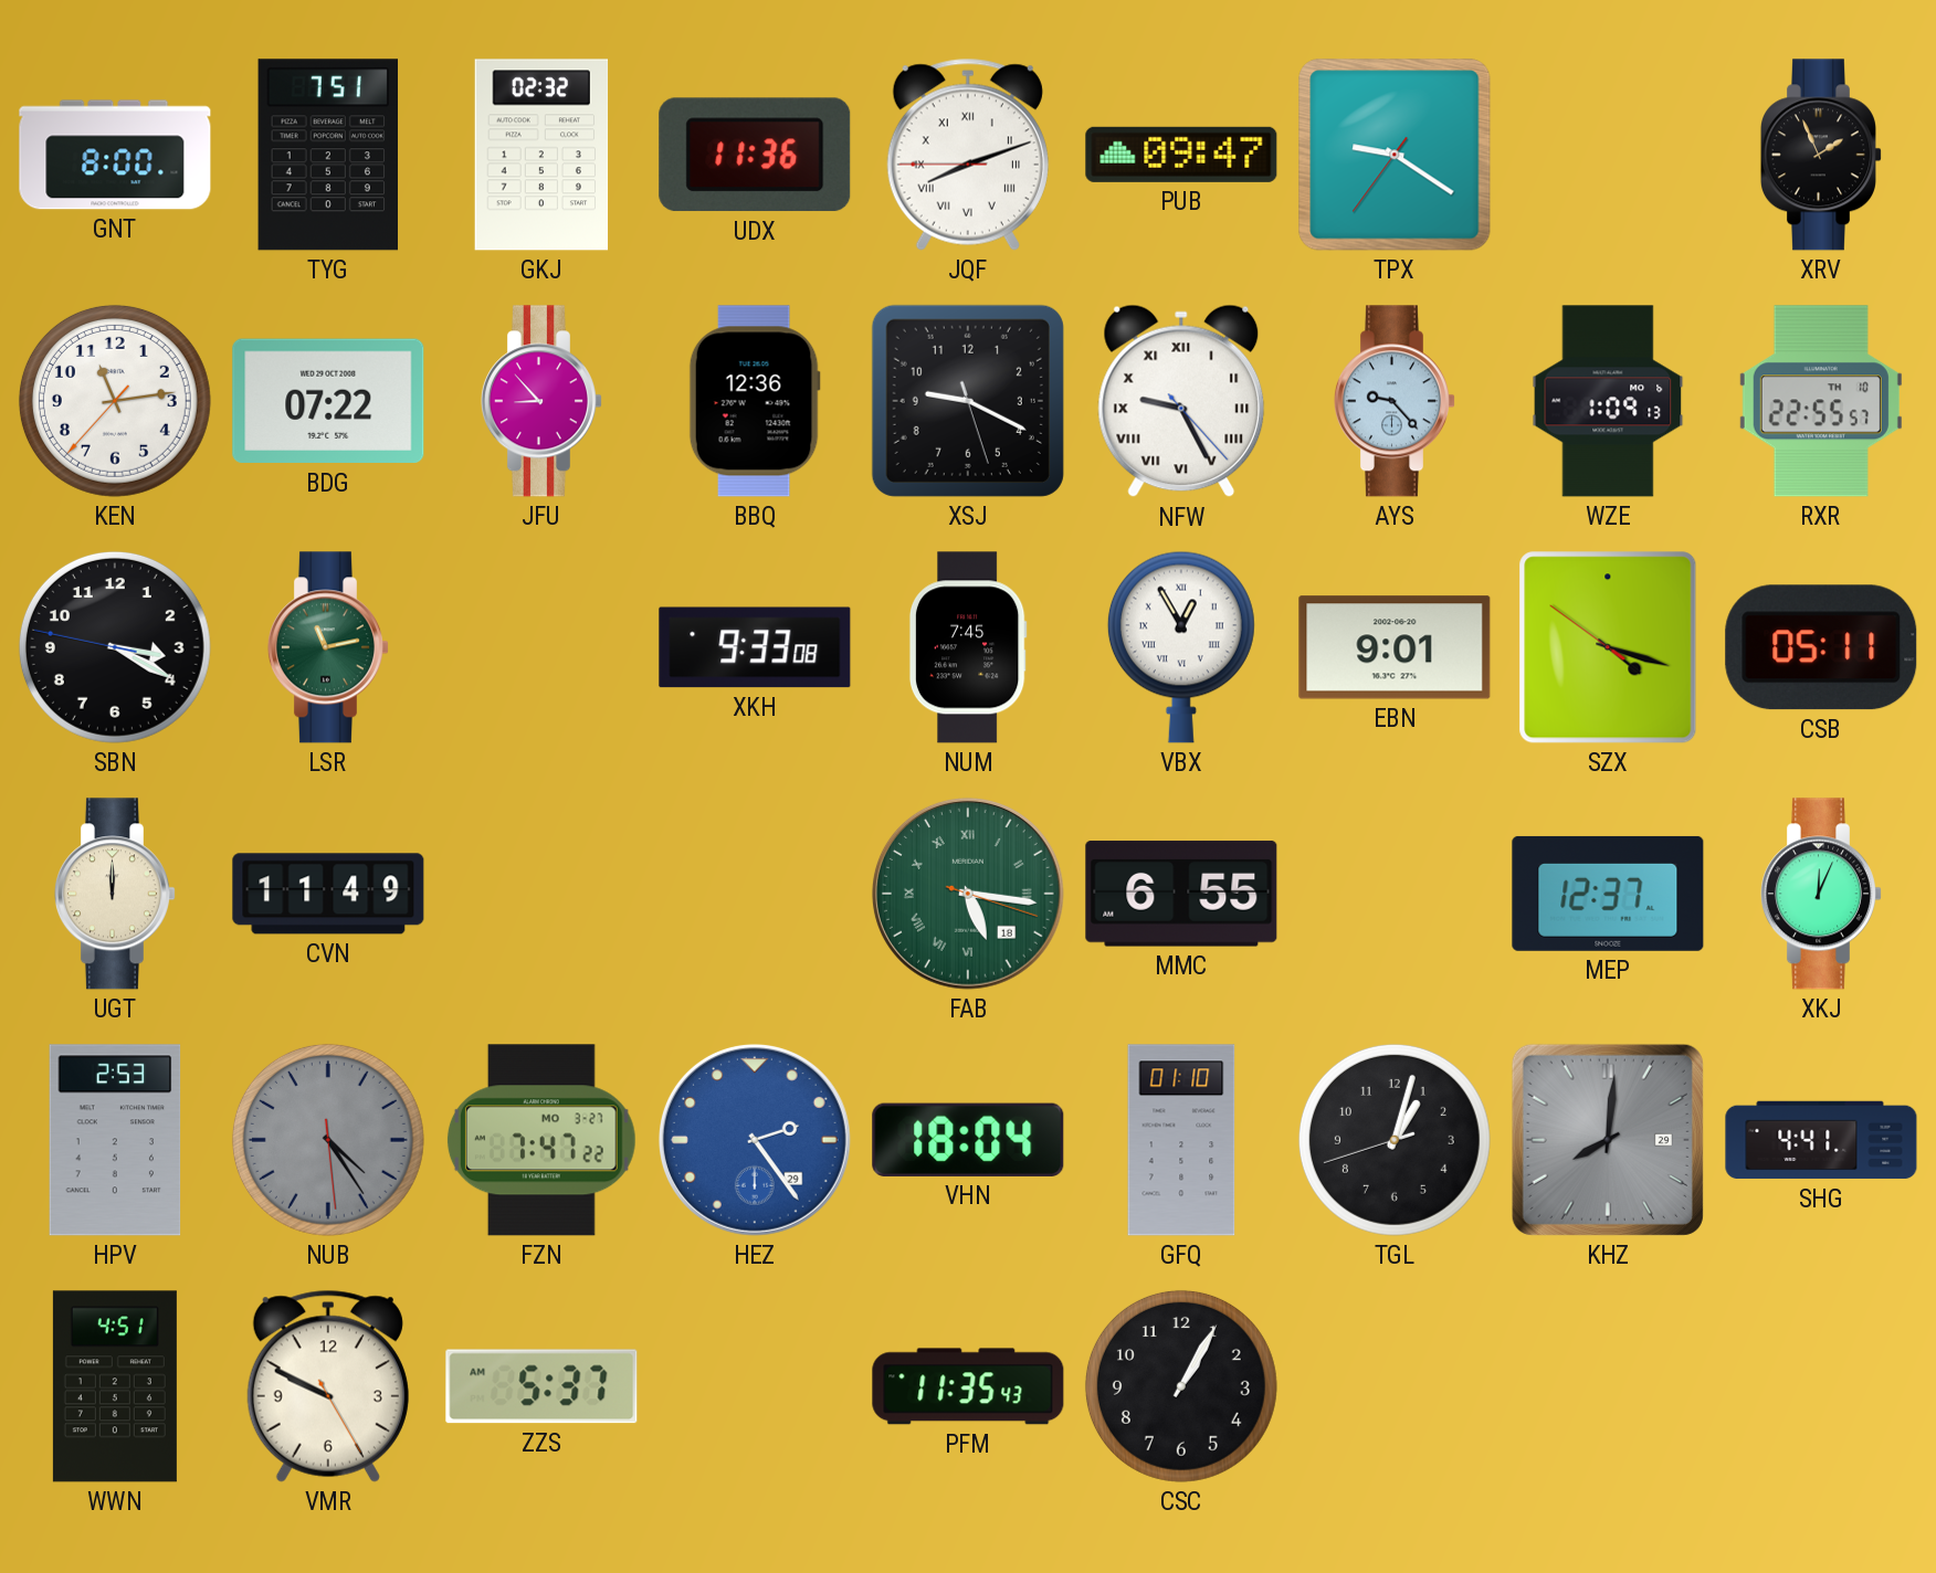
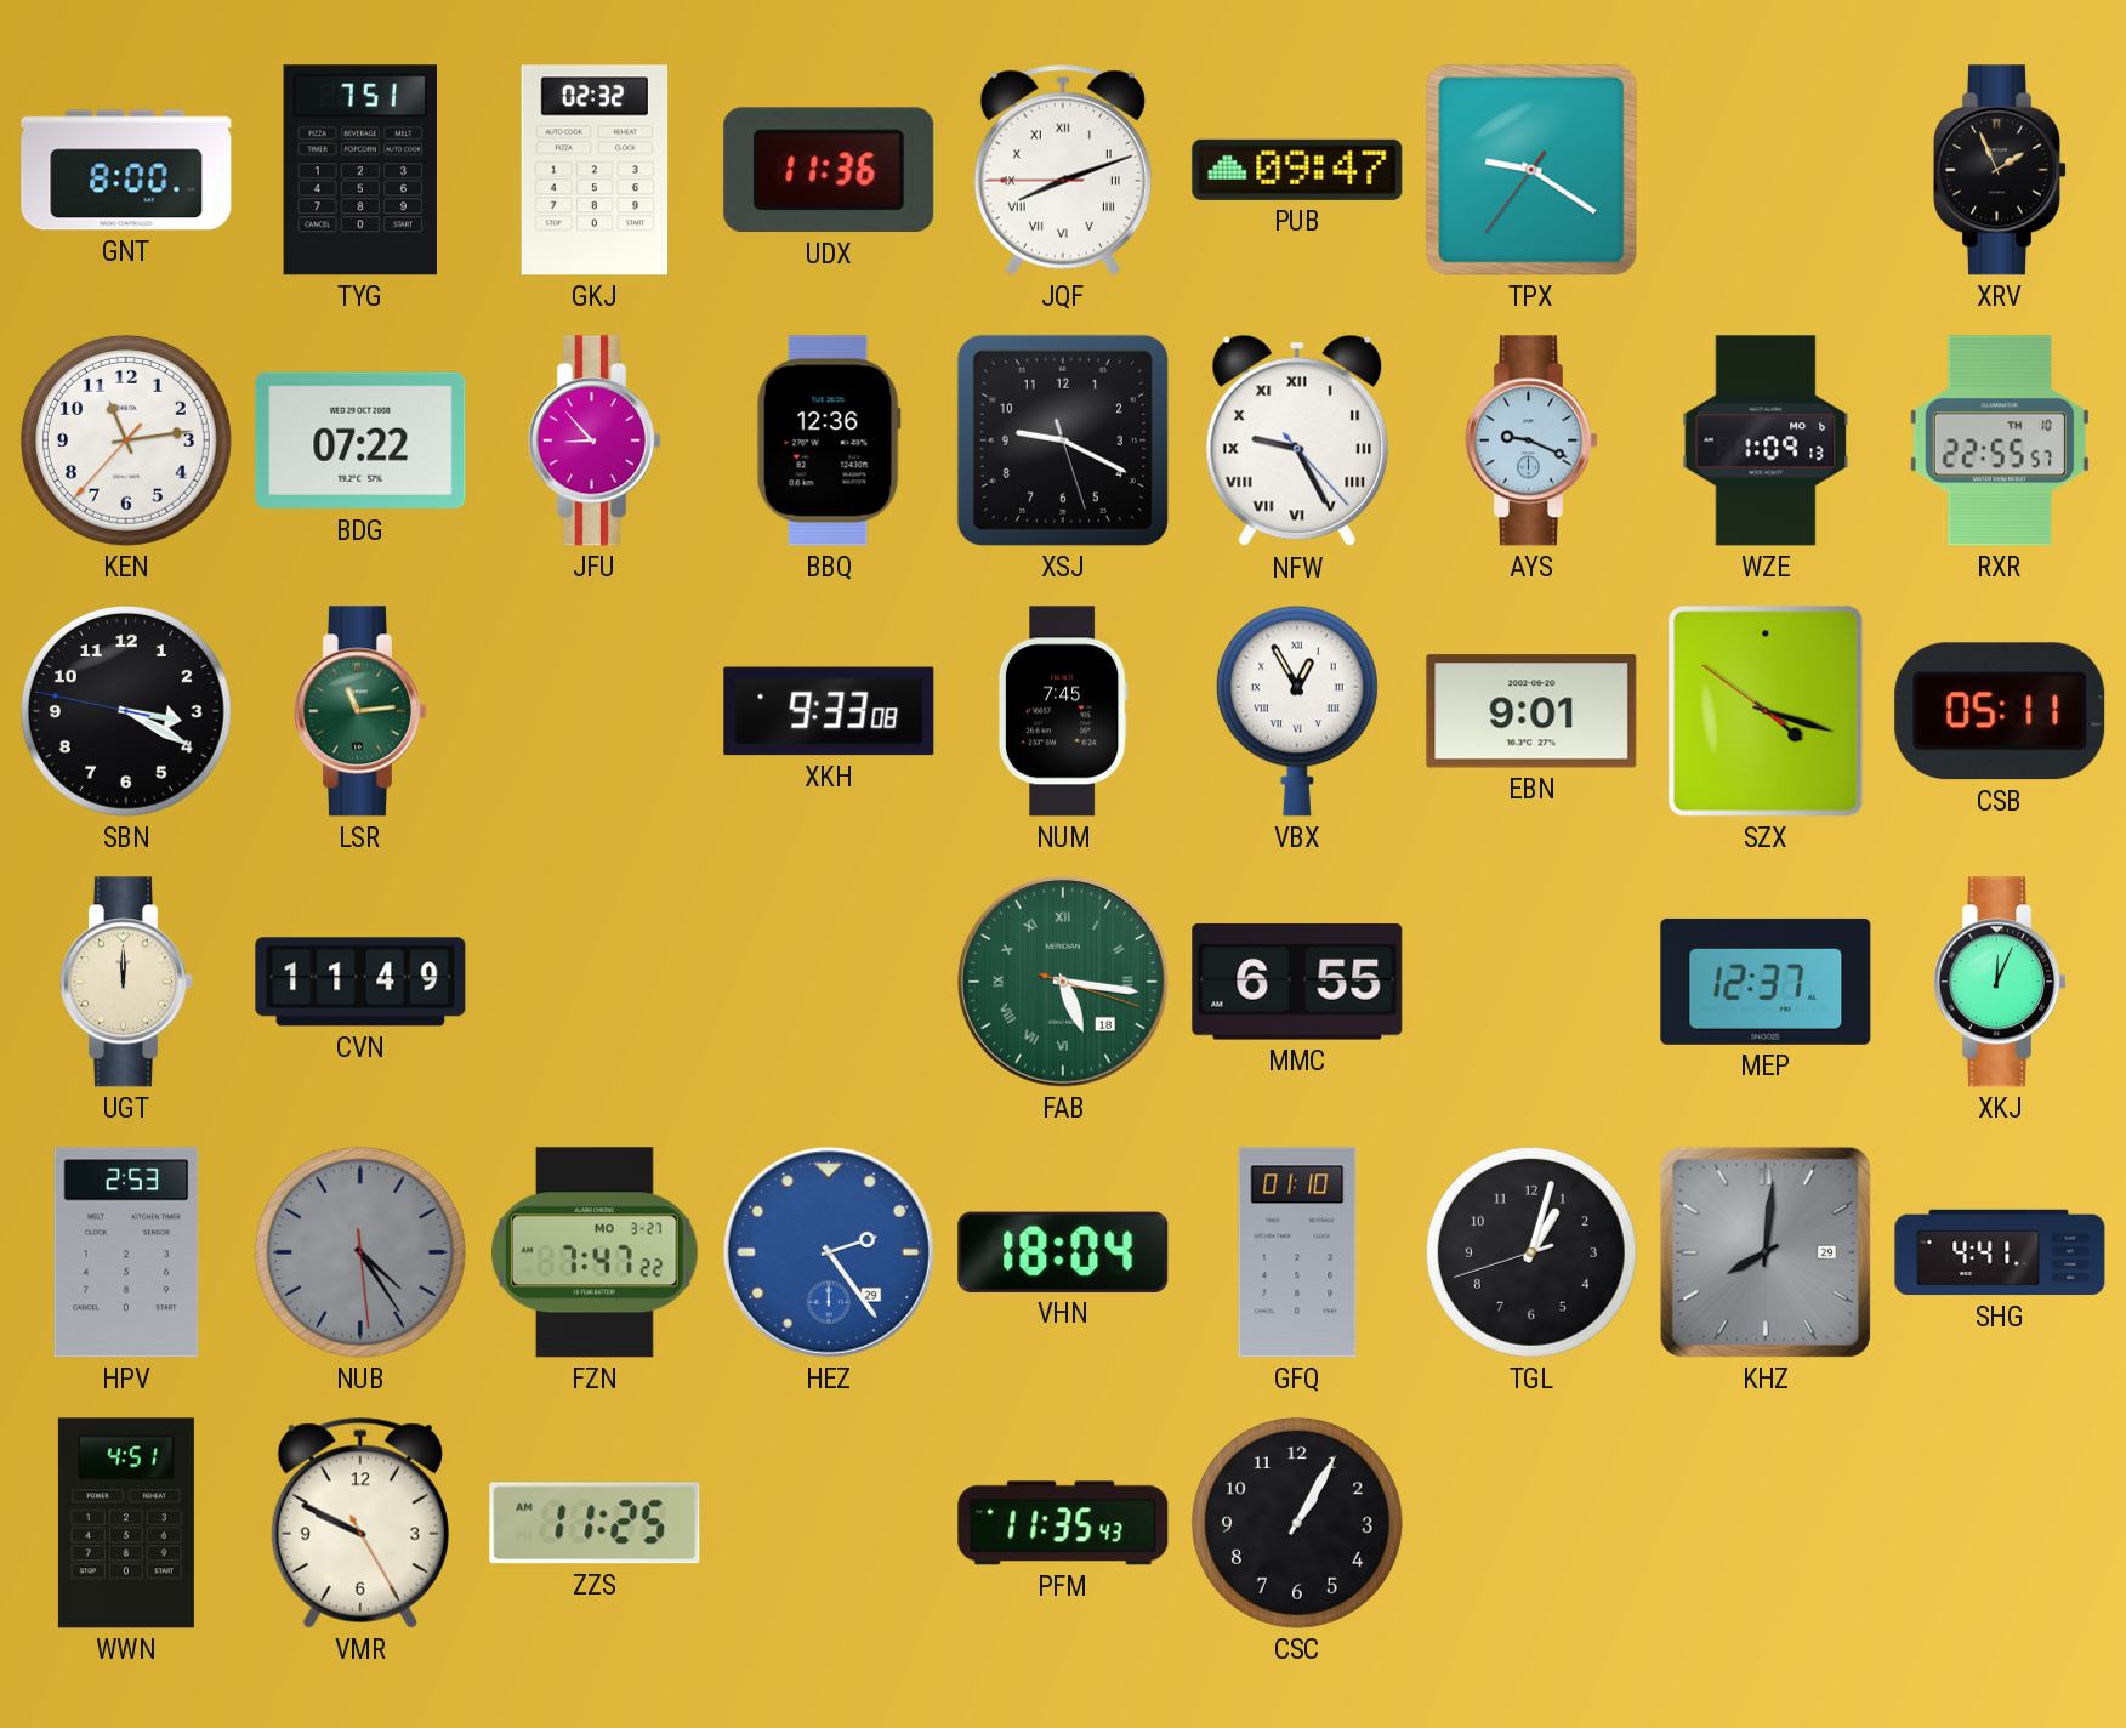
AYS: 9:23 -> 9:19 (1531, 440)
LSR: 11:13 -> 11:14 (360, 711)
ZZS: 5:37 -> 11:25 (595, 1523)
